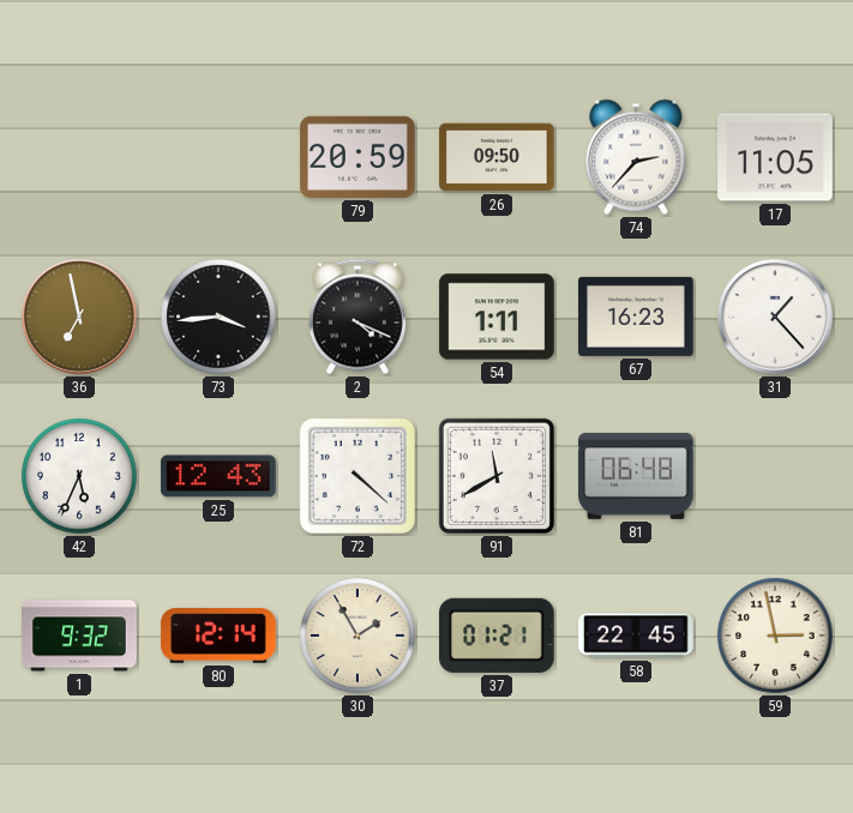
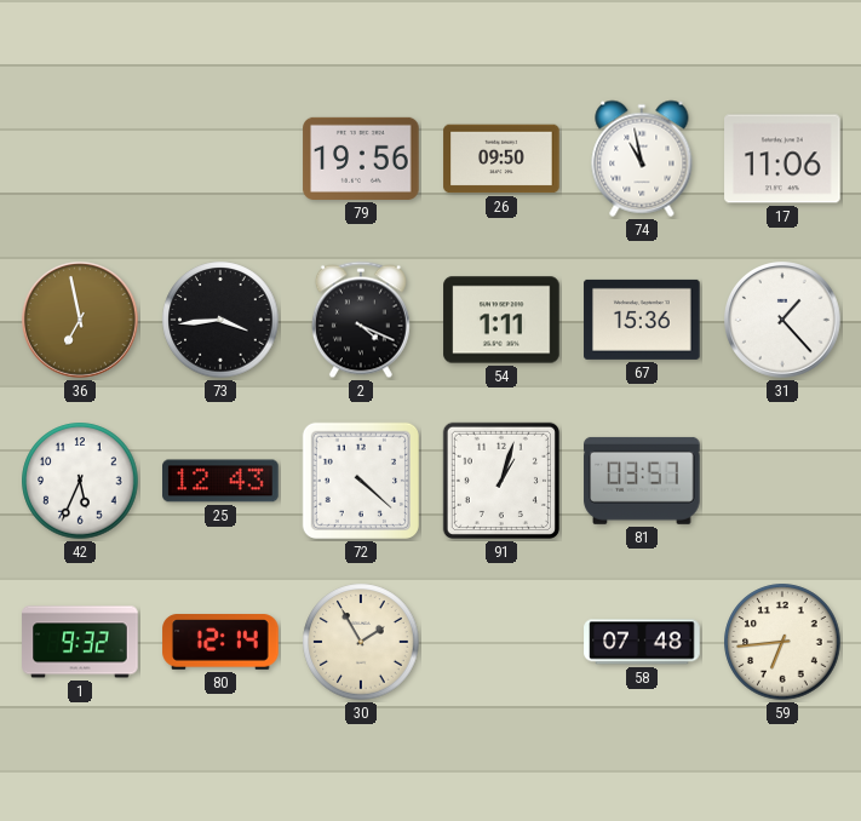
79: 20:59 -> 19:56 (361, 159)
74: 2:37 -> 10:58 (642, 159)
17: 11:05 -> 11:06 (782, 159)
67: 16:23 -> 15:36 (642, 320)
91: 11:40 -> 1:03 (501, 481)
81: 06:48 -> 03:57 (642, 481)
37: 01:21 -> none (498, 636)
58: 22:45 -> 07:48 (642, 642)
59: 2:58 -> 6:44 (782, 642)
